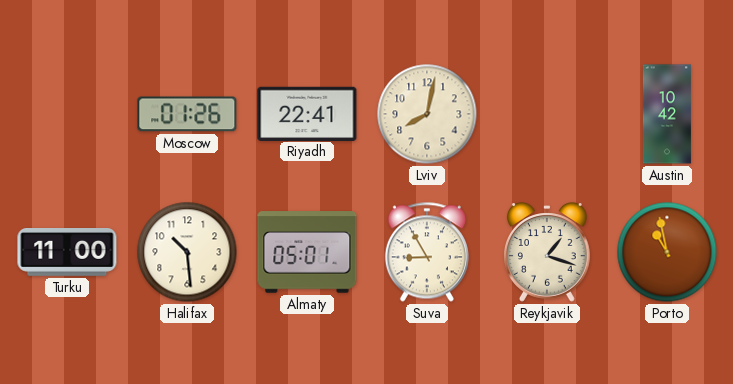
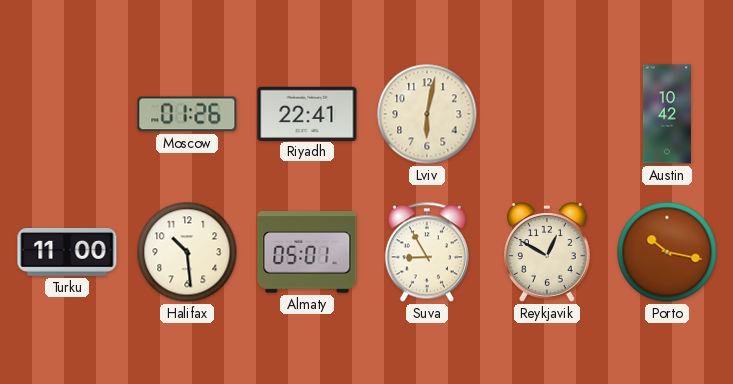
Lviv: 8:02 -> 6:02 (427, 114)
Reykjavik: 1:18 -> 12:50 (547, 252)
Porto: 10:58 -> 10:17 (667, 252)
